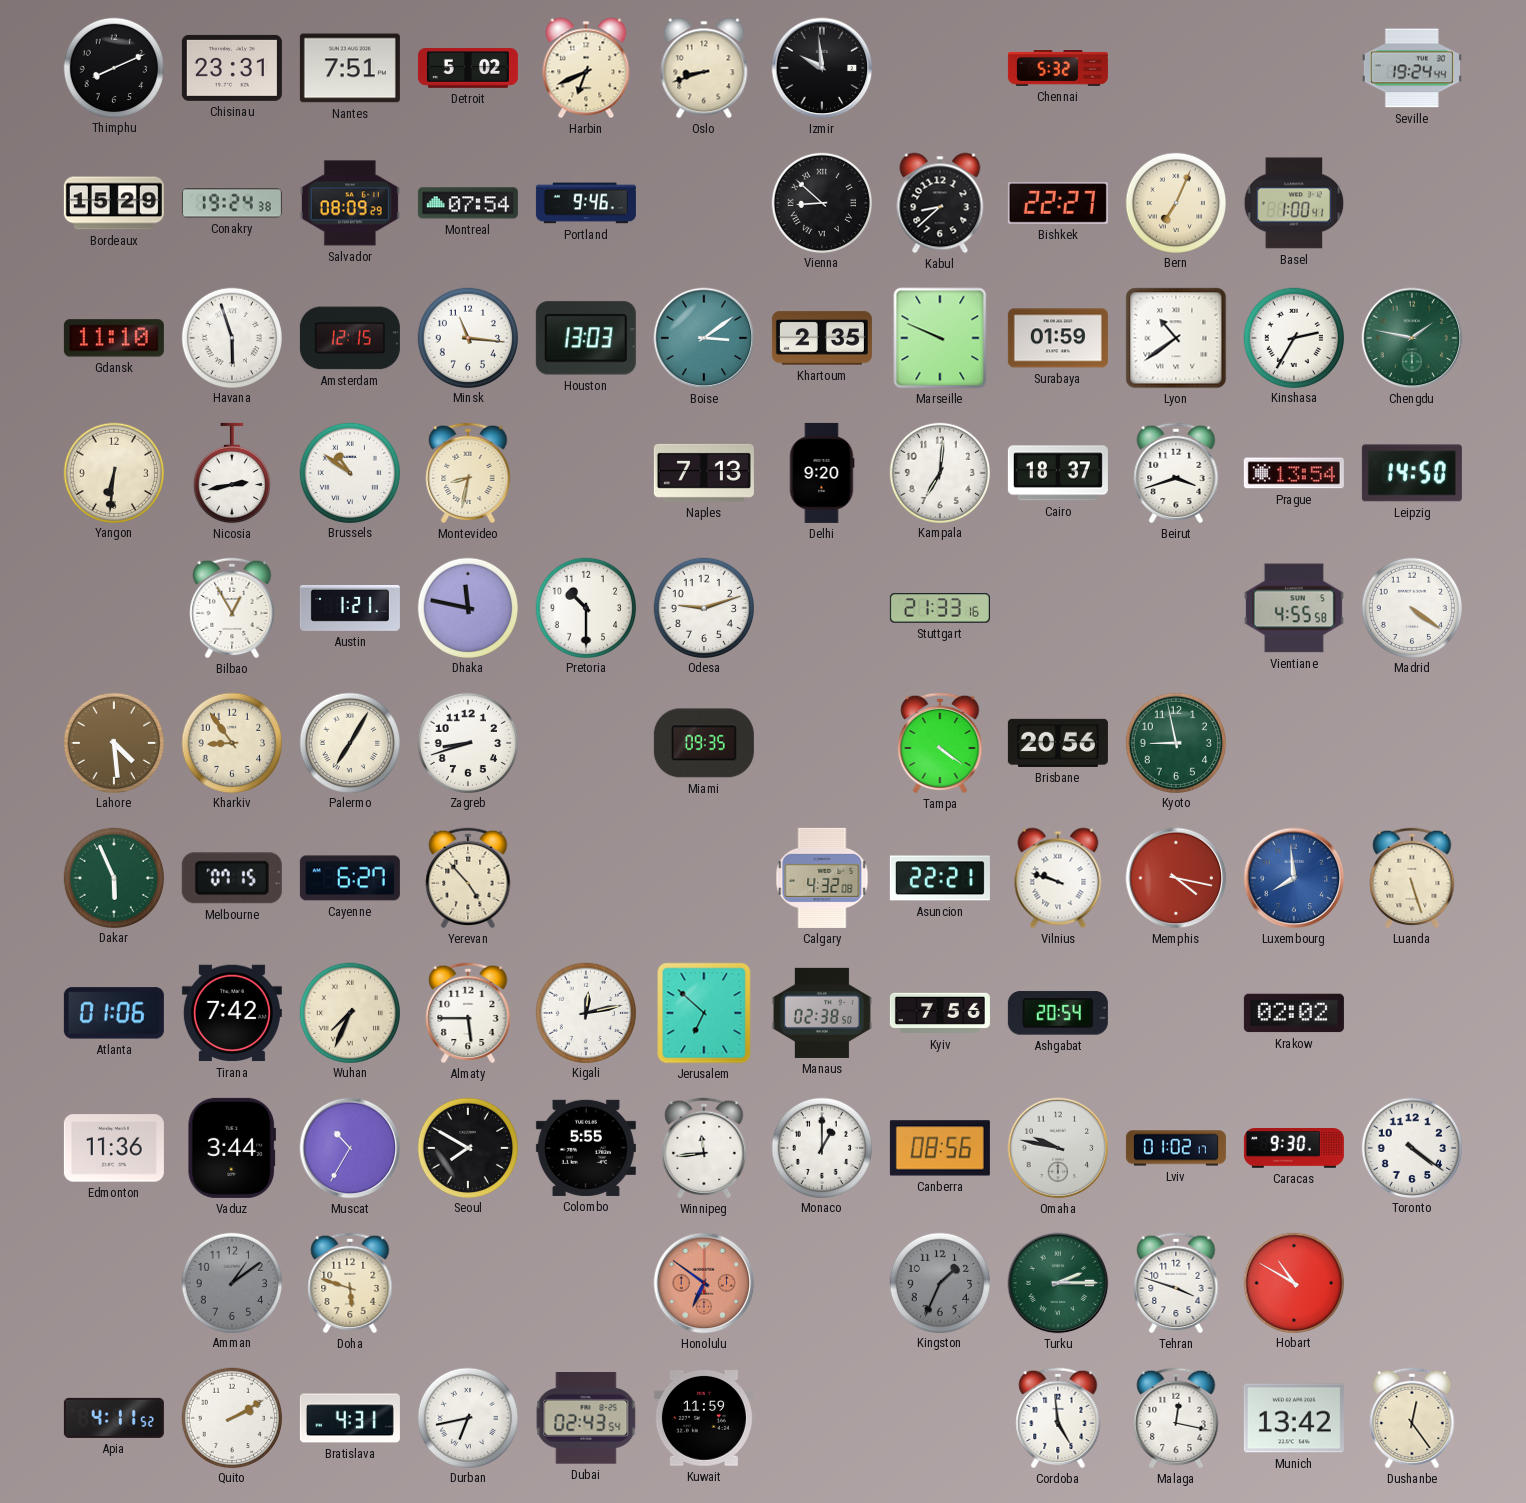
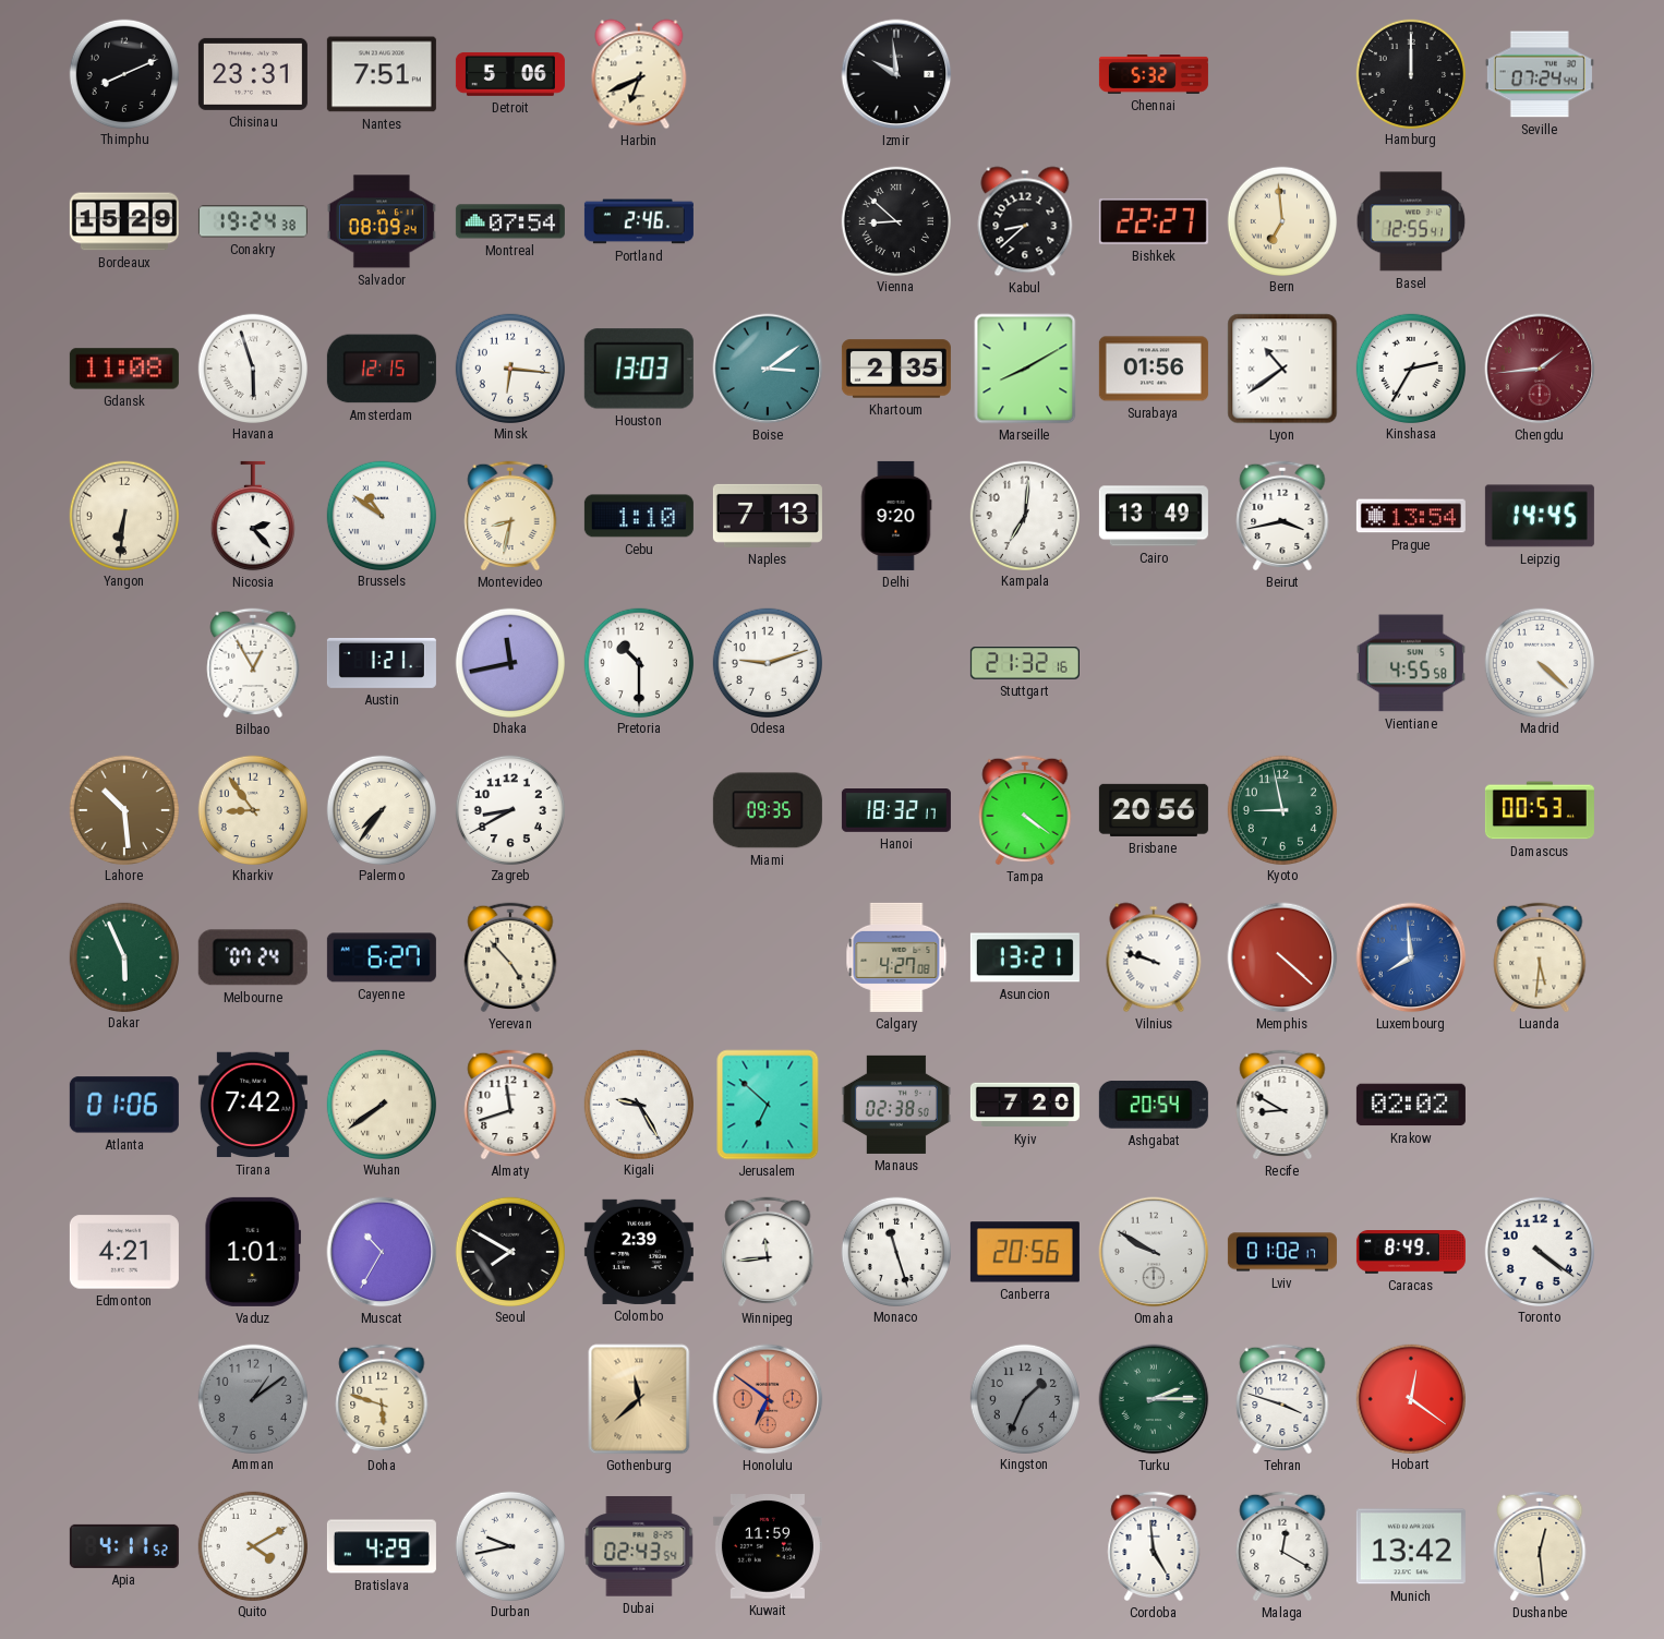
Detroit: 5:02 -> 5:06 (510, 74)
Oslo: 8:42 -> none (704, 68)
Hamburg: none -> 12:00 (1410, 73)
Seville: 19:24 -> 07:24 (1540, 74)
Salvador: 08:09:29 -> 08:09:24 (382, 221)
Portland: 9:46 -> 2:46 (639, 221)
Bern: 7:04 -> 6:59 (1281, 220)
Basel: 1:00 -> 12:55 (1411, 221)
Gdansk: 11:10 -> 11:08 (124, 369)
Minsk: 11:16 -> 6:16 (509, 367)
Marseille: 9:49 -> 8:10 (1025, 369)
Surabaya: 01:59 -> 01:56 (1154, 369)
Chengdu: 1:47 -> 1:44 (1540, 369)
Chengdu dial: green -> burgundy (1540, 369)
Nicosia: 2:43 -> 2:23 (253, 516)
Cebu: none -> 1:10 (639, 516)
Cairo: 18:37 -> 13:49 (1154, 516)
Beirut: 3:42 -> 3:43 (1282, 516)
Leipzig: 14:50 -> 14:45 (1540, 516)
Dhaka: 11:47 -> 11:43 (509, 662)
Stuttgart: 21:33 -> 21:32 (1025, 663)
Madrid: 4:21 -> 4:22 (1539, 662)
Lahore: 4:29 -> 10:29 (123, 809)
Palermo: 7:05 -> 7:36 (381, 809)
Zagreb: 8:42 -> 8:40 (509, 809)
Hanoi: none -> 18:32 (896, 811)
Damascus: none -> 00:53 (1540, 810)
Melbourne: 07:15 -> 07:24 (253, 957)
Calgary: 4:32 -> 4:27 (896, 957)
Asuncion: 22:21 -> 13:21 (1025, 957)
Memphis: 4:17 -> 4:22 (1282, 957)
Luanda: 5:27 -> 5:31 (1540, 957)
Wuhan: 7:34 -> 7:39 (381, 1104)
Almaty: 5:45 -> 11:42 (510, 1105)
Kigali: 12:13 -> 9:25 (638, 1104)
Kyiv: 7:56 -> 7:20 (1025, 1105)
Recife: none -> 8:50 (1282, 1105)
Edmonton: 11:36 -> 4:21 (124, 1252)
Vaduz: 3:44 -> 1:01 (252, 1252)
Colombo: 5:55 -> 2:39 (639, 1252)
Monaco: 1:00 -> 11:27 (895, 1251)
Canberra: 08:56 -> 20:56 (1025, 1252)
Omaha: 9:47 -> 9:50 (1154, 1252)
Caracas: 9:30 -> 8:49 (1411, 1252)
Gothenburg: none -> 11:38 (639, 1399)
Hobart: 10:50 -> 12:21 (1410, 1398)
Quito: 2:10 -> 4:10 (252, 1545)
Bratislava: 4:31 -> 4:29 (382, 1546)
Durban: 6:43 -> 9:43 (509, 1545)
Malaga: 12:17 -> 12:20 (1282, 1546)
Dushanbe: 12:24 -> 12:29 (1540, 1546)
